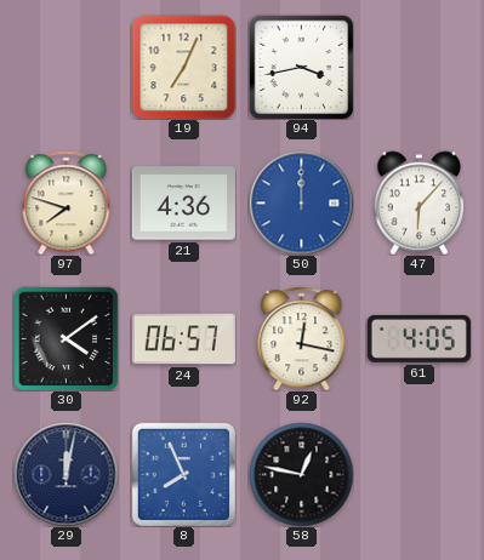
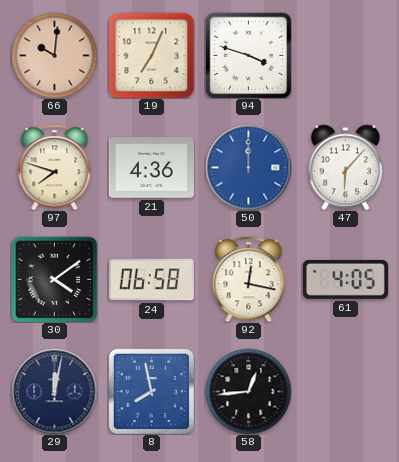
66: none -> 10:01 (54, 55)
94: 3:43 -> 3:48 (248, 55)
24: 06:57 -> 06:58 (151, 280)
8: 7:56 -> 7:58 (151, 391)
58: 12:47 -> 12:44 (248, 391)
